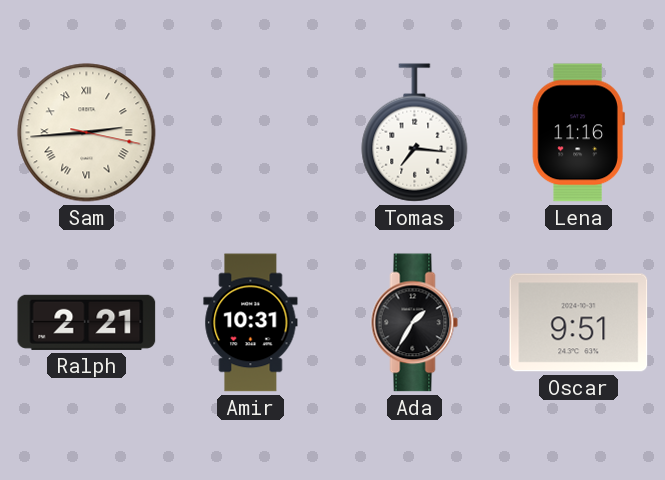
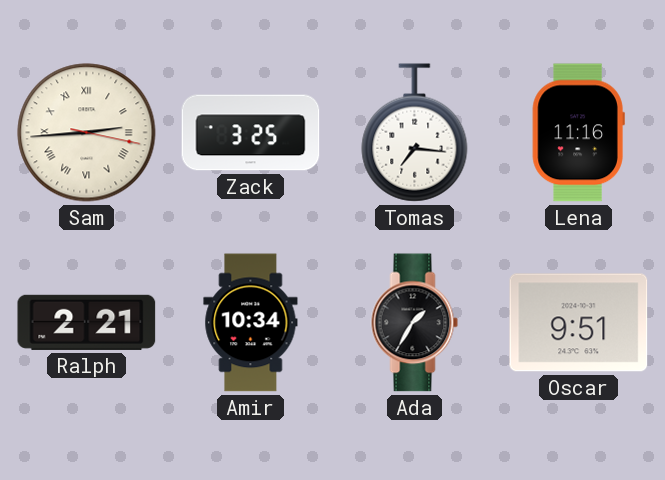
Zack: none -> 3:25 (251, 133)
Amir: 10:31 -> 10:34 (251, 323)
